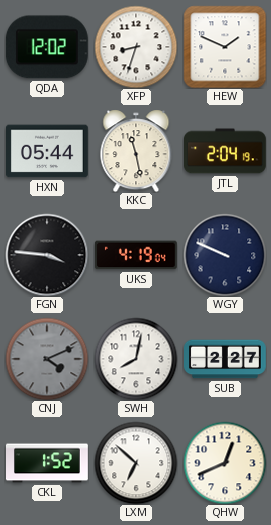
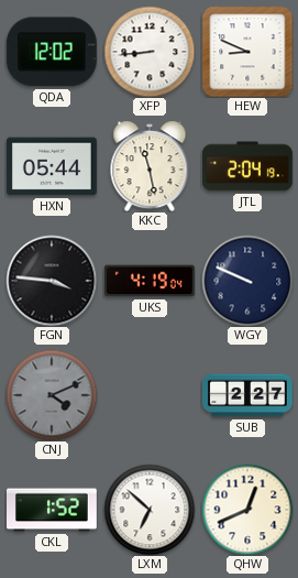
XFP: 8:33 -> 8:44 (150, 52)
HEW: 1:49 -> 8:49 (247, 52)
SWH: 8:02 -> none (136, 359)
